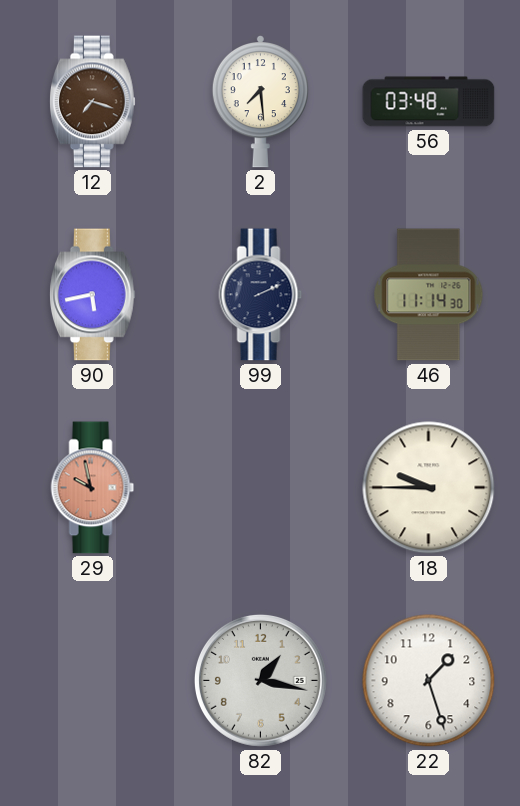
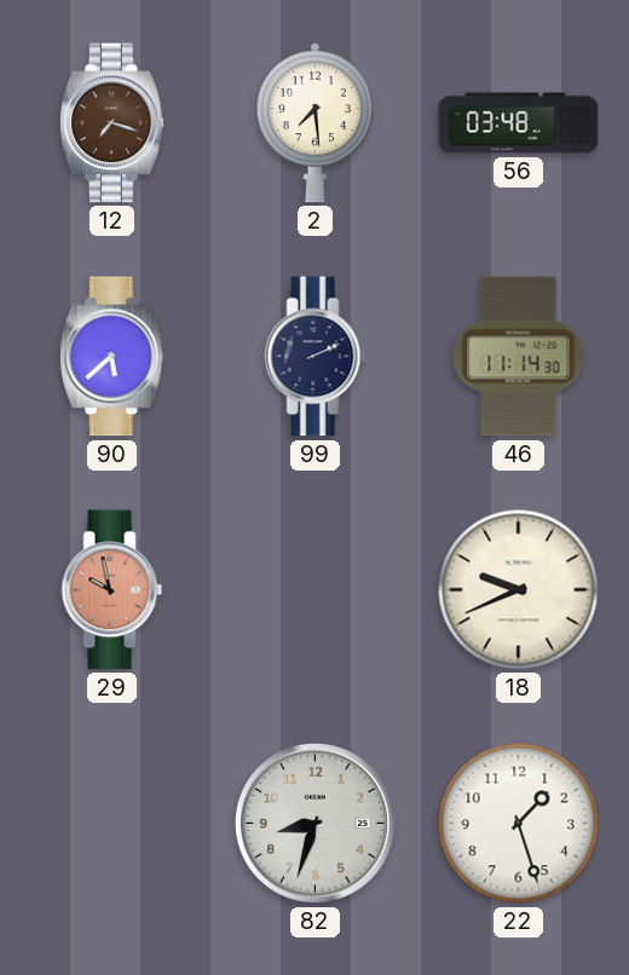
90: 5:43 -> 5:38 (112, 357)
18: 9:45 -> 9:41 (519, 590)
82: 1:17 -> 8:33 (314, 823)
